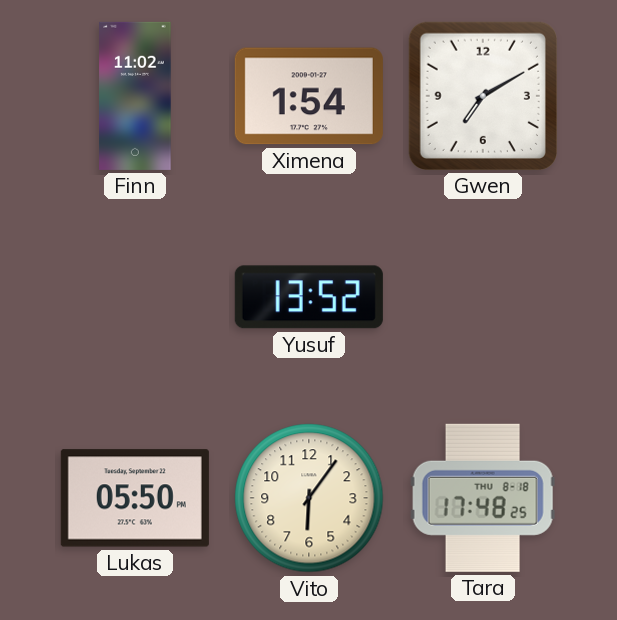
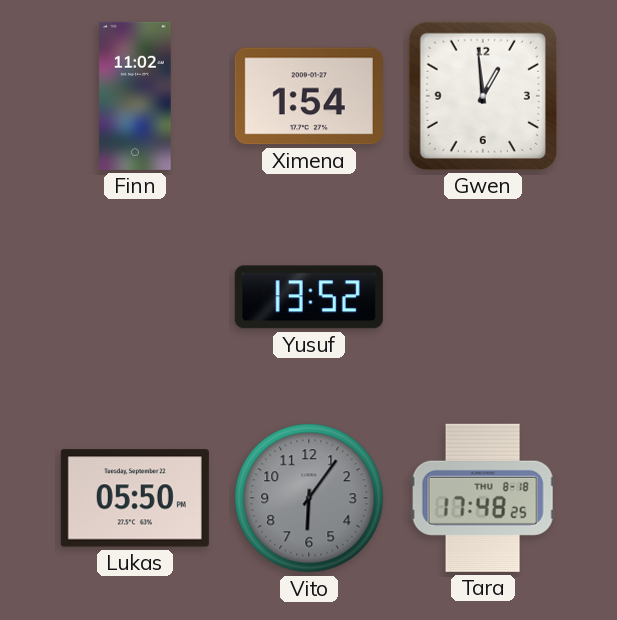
Gwen: 7:10 -> 12:59 (483, 96)
Vito dial: cream -> grey (309, 498)
